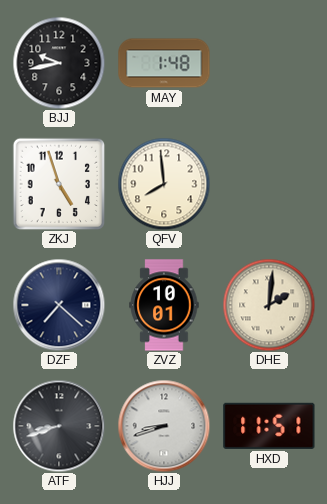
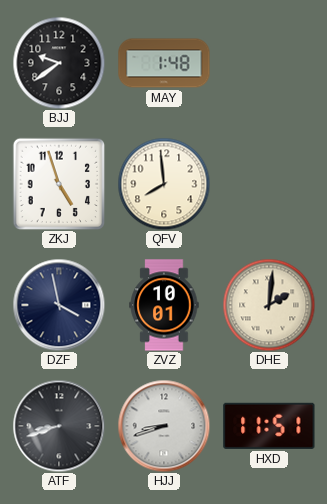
BJJ: 9:43 -> 9:39 (59, 63)
DZF: 7:22 -> 3:58 (59, 305)
